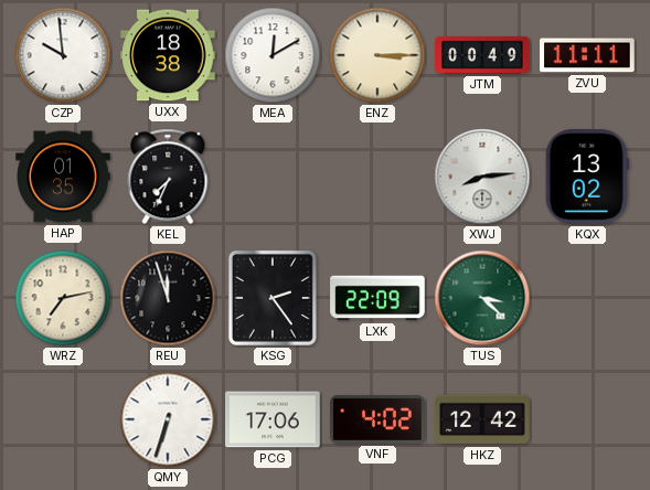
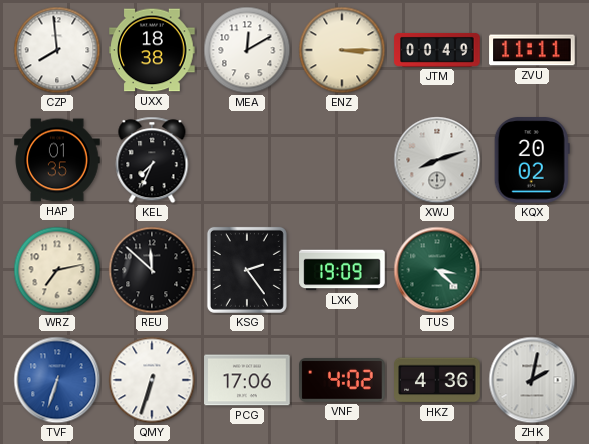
CZP: 9:59 -> 7:59 (57, 50)
XWJ: 8:14 -> 8:12 (437, 160)
KQX: 13:02 -> 20:02 (532, 160)
REU: 11:57 -> 11:52 (152, 270)
LXK: 22:09 -> 19:09 (342, 270)
TVF: none -> 6:33 (57, 380)
HKZ: 12:42 -> 4:36 (437, 380)
ZHK: none -> 2:02 (532, 380)
